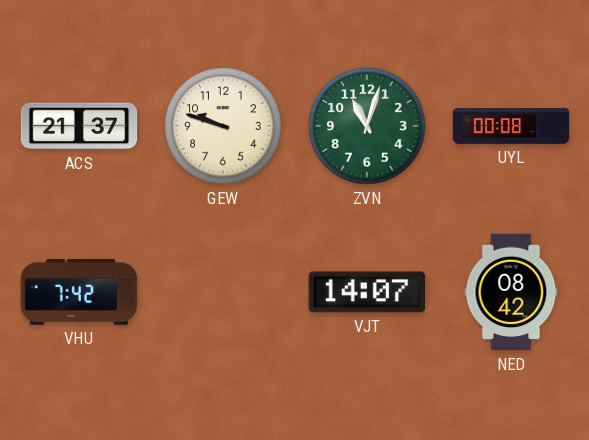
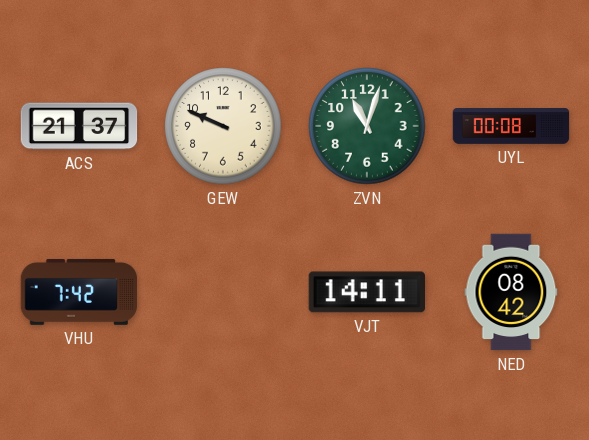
GEW: 9:48 -> 9:49 (223, 126)
VJT: 14:07 -> 14:11 (366, 292)
